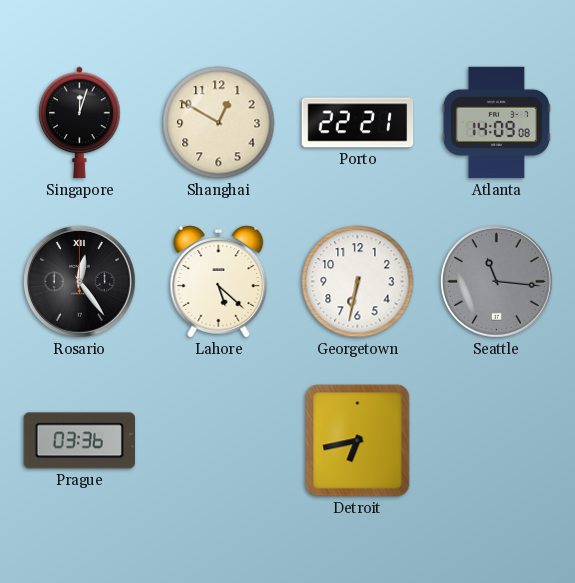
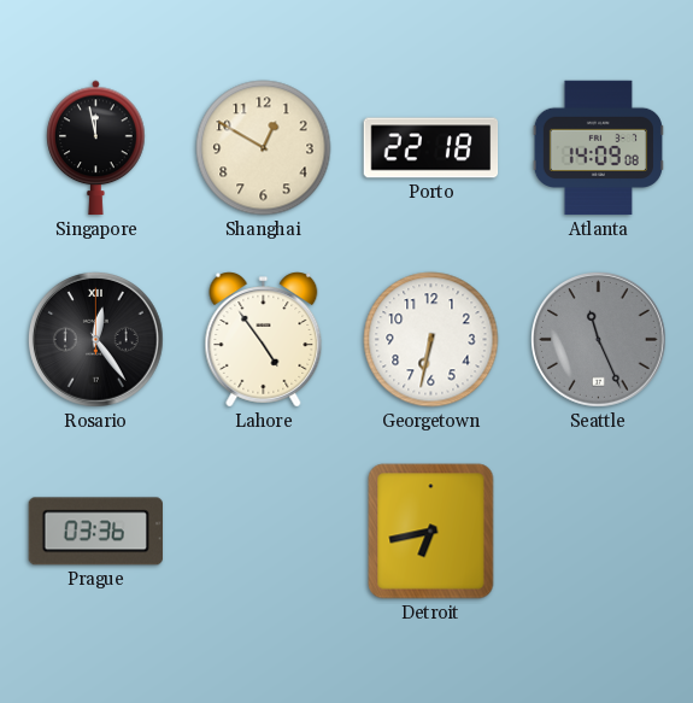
Singapore: 12:03 -> 11:58 (96, 148)
Porto: 22:21 -> 22:18 (431, 148)
Lahore: 5:22 -> 4:54 (264, 340)
Seattle: 11:16 -> 11:26 (599, 340)
